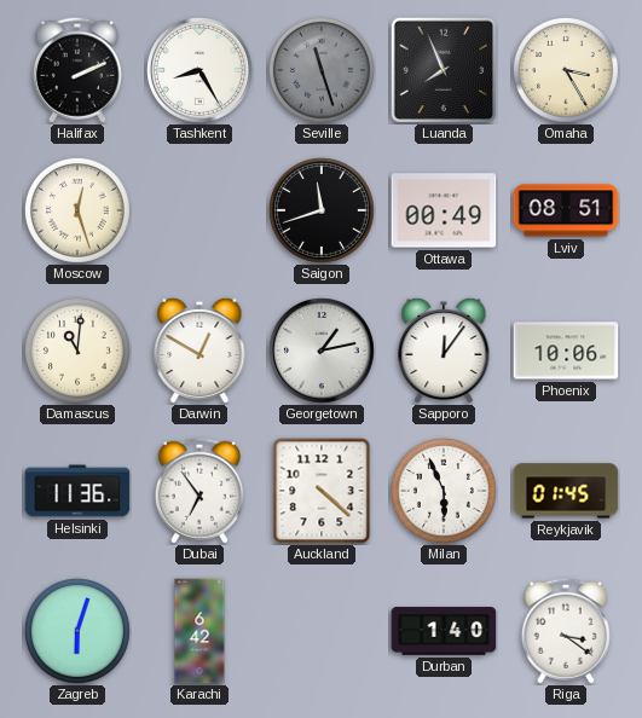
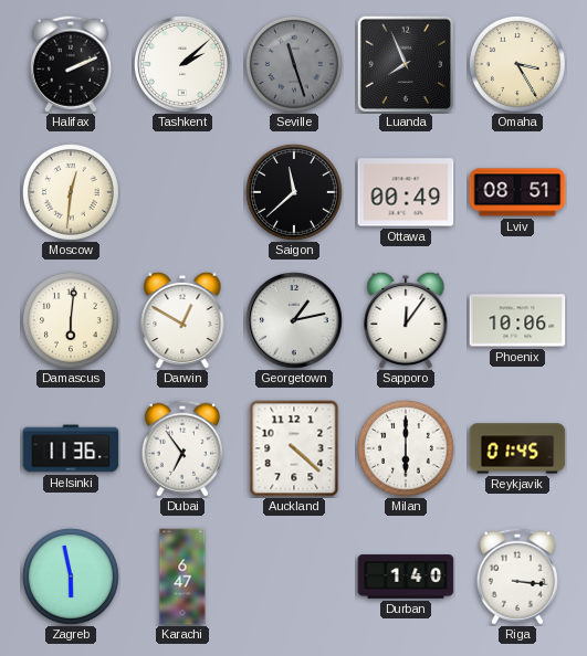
Tashkent: 8:25 -> 2:08 (184, 65)
Moscow: 12:27 -> 12:31 (71, 192)
Saigon: 11:42 -> 11:38 (294, 192)
Damascus: 11:01 -> 6:01 (71, 320)
Milan: 5:56 -> 6:00 (406, 448)
Zagreb: 6:03 -> 5:58 (71, 576)
Karachi: 6:42 -> 6:47 (182, 576)
Riga: 3:21 -> 3:16 (517, 576)
